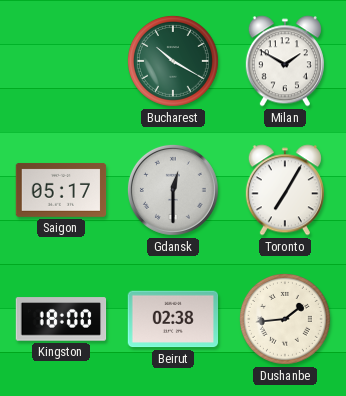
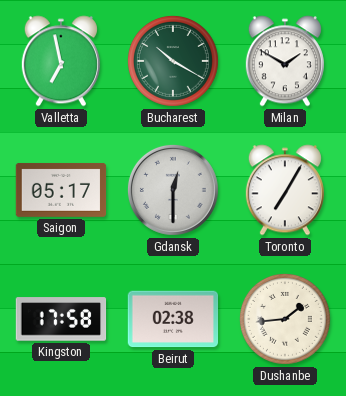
Valletta: none -> 6:58 (61, 61)
Kingston: 18:00 -> 17:58 (61, 319)
